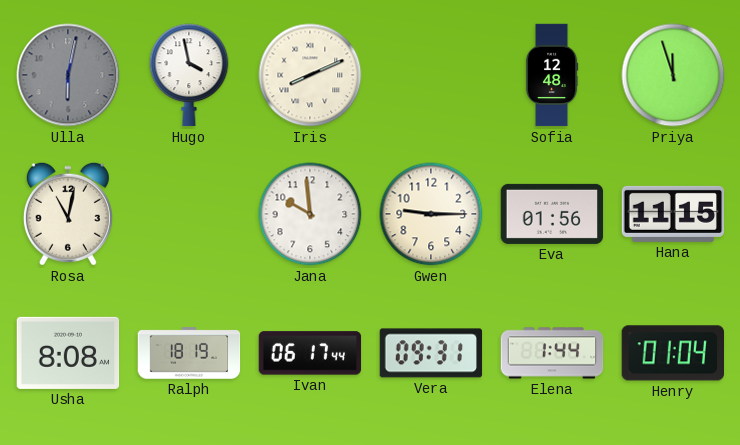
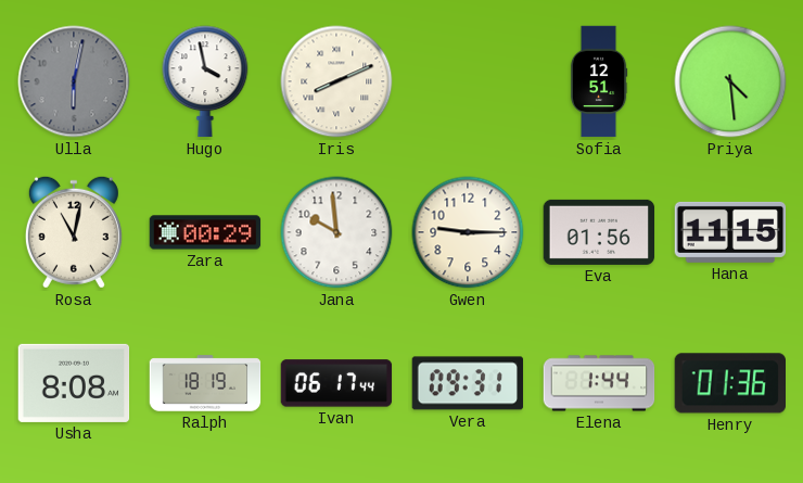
Sofia: 12:48 -> 12:51 (599, 81)
Priya: 11:57 -> 4:29 (730, 81)
Zara: none -> 00:29 (205, 232)
Henry: 01:04 -> 01:36 (729, 383)
